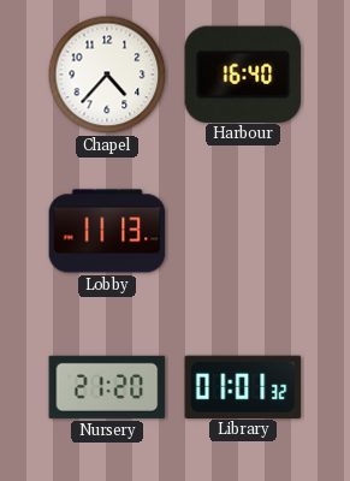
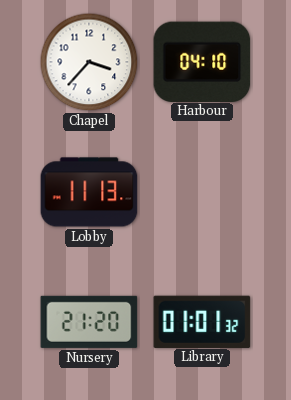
Chapel: 4:37 -> 3:37 (89, 62)
Harbour: 16:40 -> 04:10 (202, 61)
